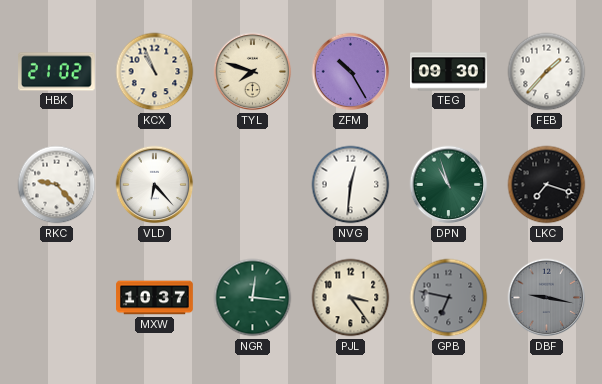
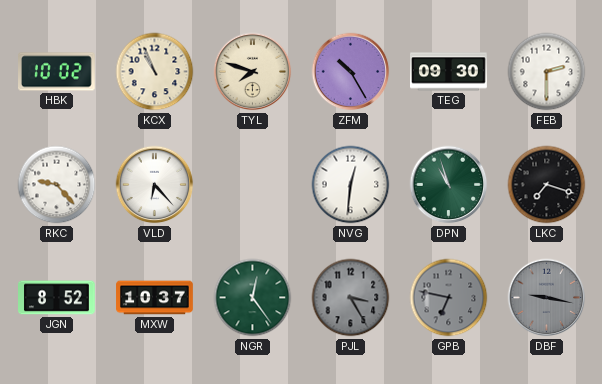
HBK: 21:02 -> 10:02 (57, 72)
FEB: 1:37 -> 2:30 (547, 72)
JGN: none -> 8:52 (57, 298)
NGR: 12:16 -> 12:24 (253, 298)
PJL: 3:24 -> 3:25 (351, 298)
PJL dial: cream -> grey (351, 298)
